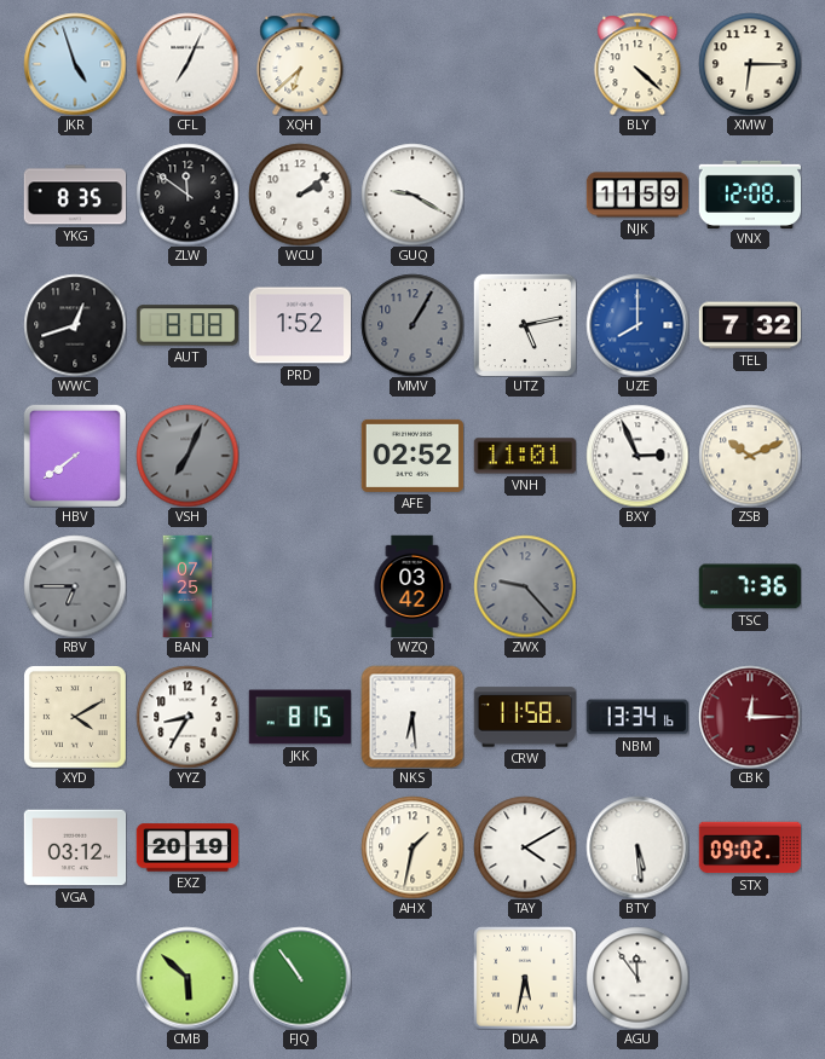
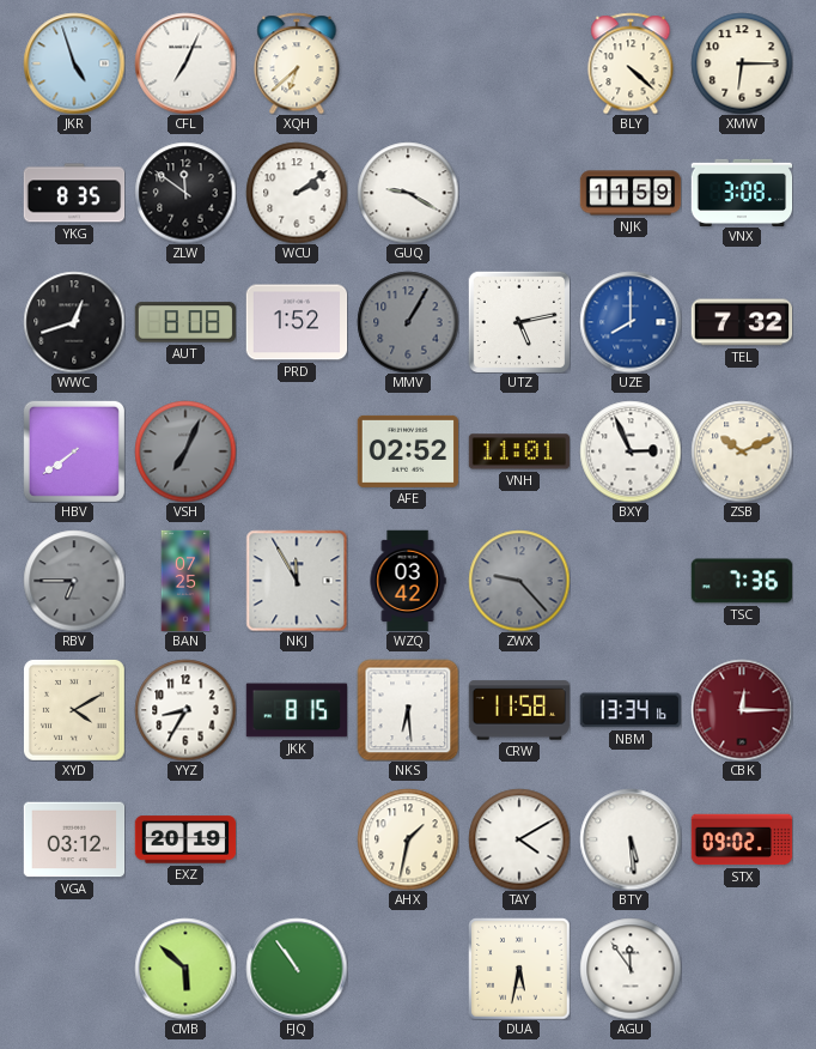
VNX: 12:08 -> 3:08 (742, 192)
NKJ: none -> 11:55 (297, 581)
